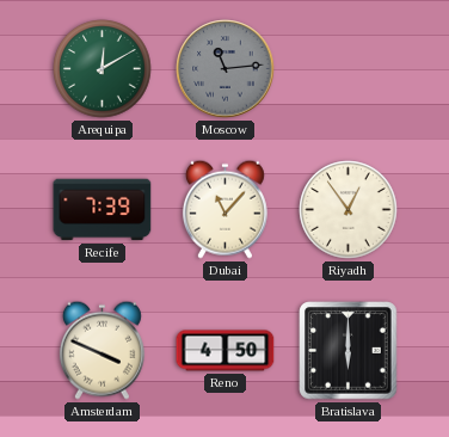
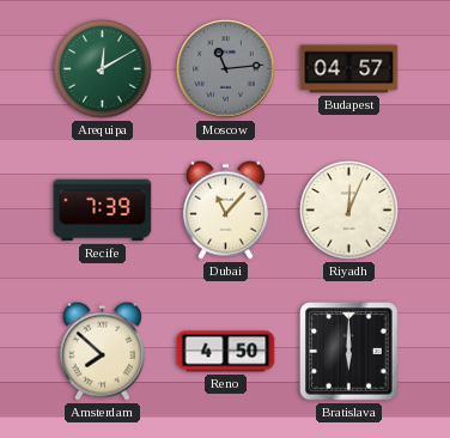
Budapest: none -> 04:57 (349, 69)
Riyadh: 12:54 -> 12:04 (349, 211)
Amsterdam: 3:49 -> 7:52 (102, 351)
